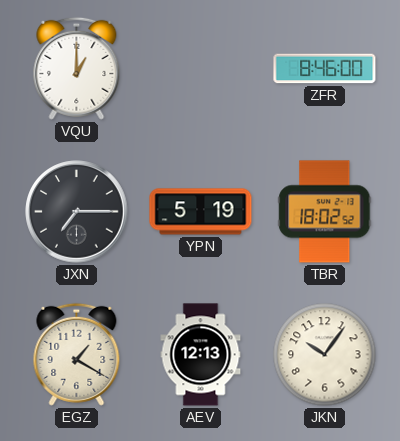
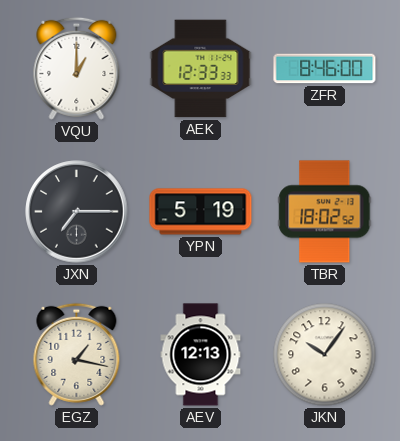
AEK: none -> 12:33 (201, 69)
EGZ: 1:20 -> 1:17 (77, 354)
